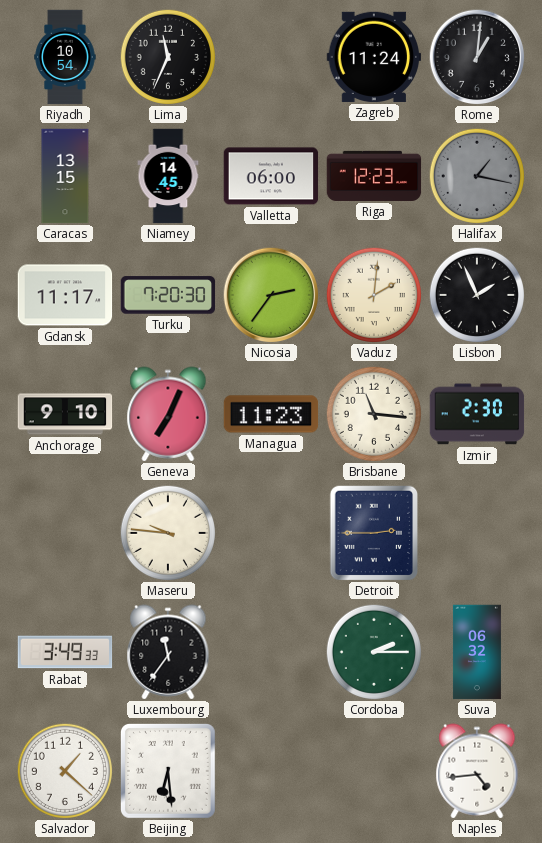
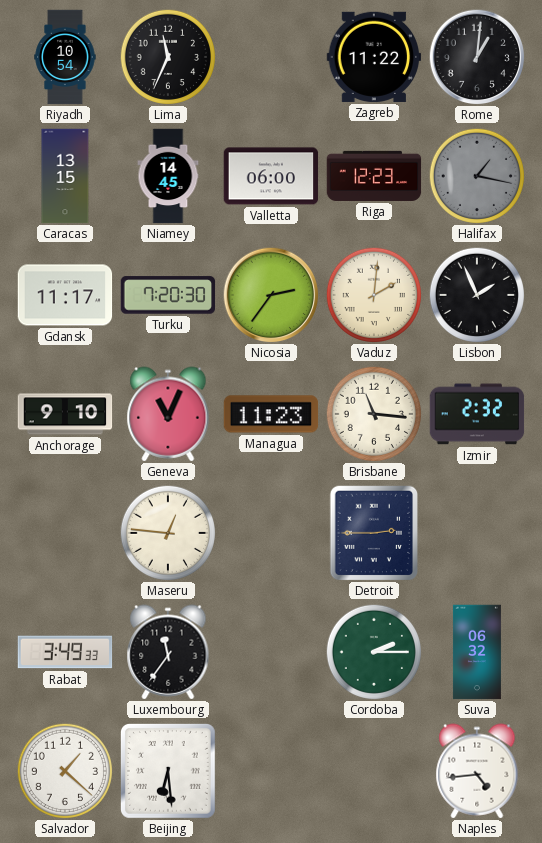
Zagreb: 11:24 -> 11:22 (374, 57)
Geneva: 7:04 -> 11:04 (168, 414)
Izmir: 2:30 -> 2:32 (477, 414)
Maseru: 9:46 -> 12:46 (167, 532)
